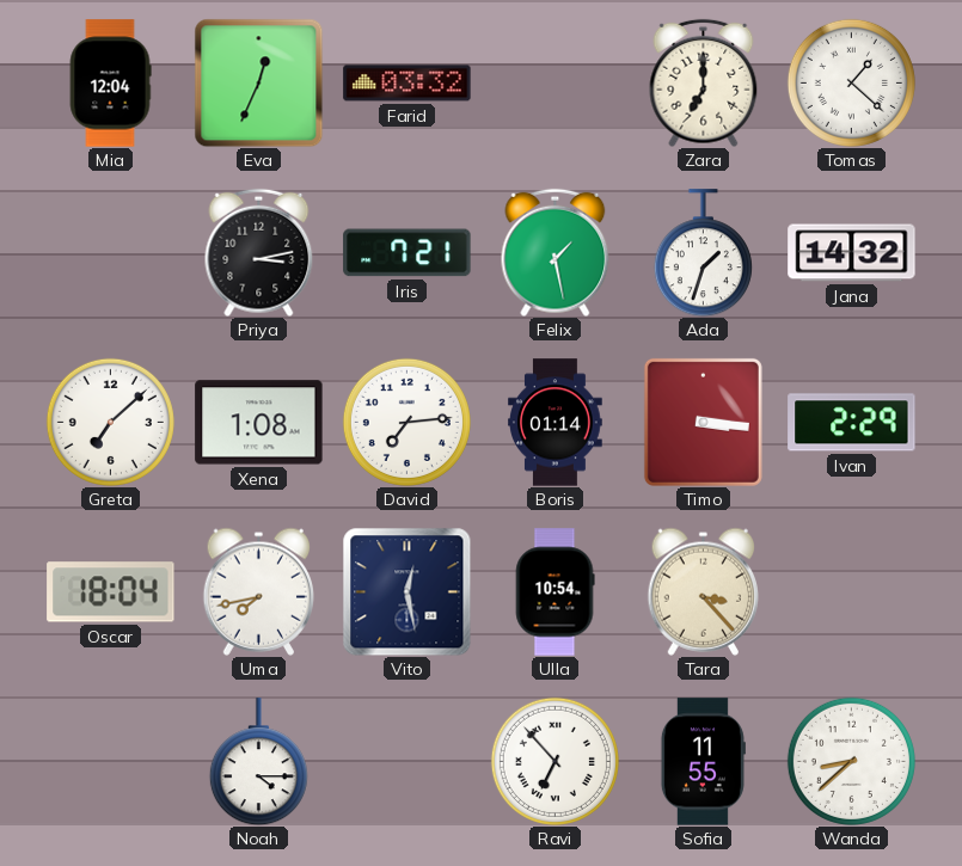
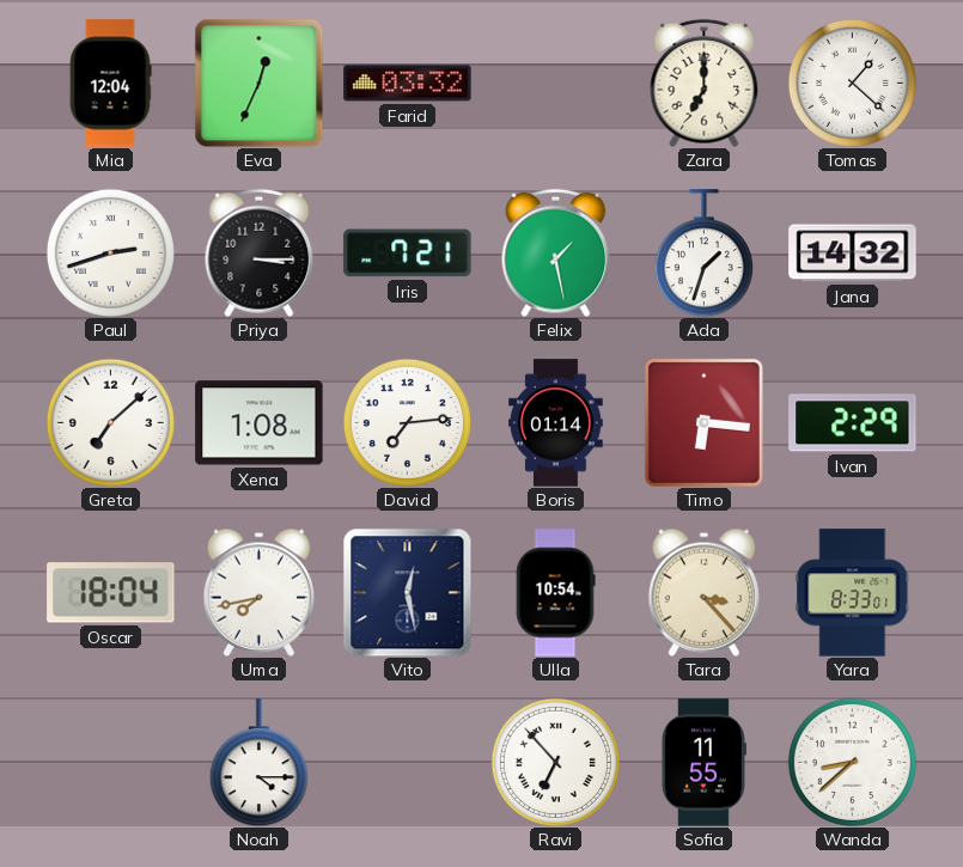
Paul: none -> 2:42 (110, 252)
Priya: 3:13 -> 3:15 (260, 252)
Timo: 3:16 -> 6:16 (703, 422)
Yara: none -> 8:33 (853, 593)
